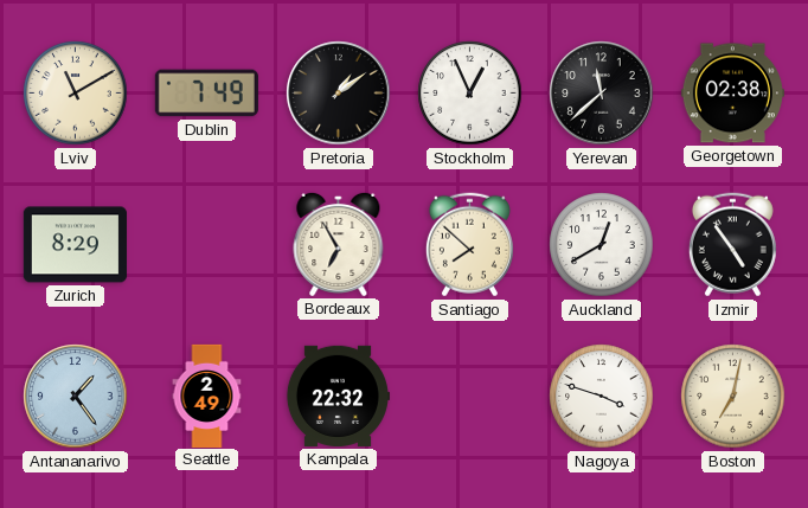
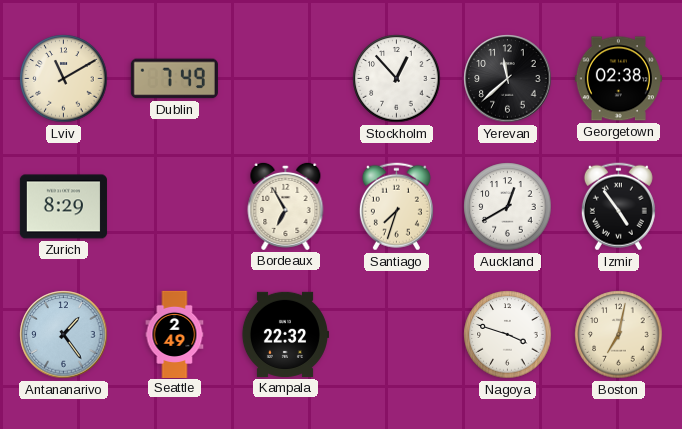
Pretoria: 1:09 -> none (339, 94)
Stockholm: 12:56 -> 12:53 (397, 79)
Santiago: 7:52 -> 7:33 (396, 207)
